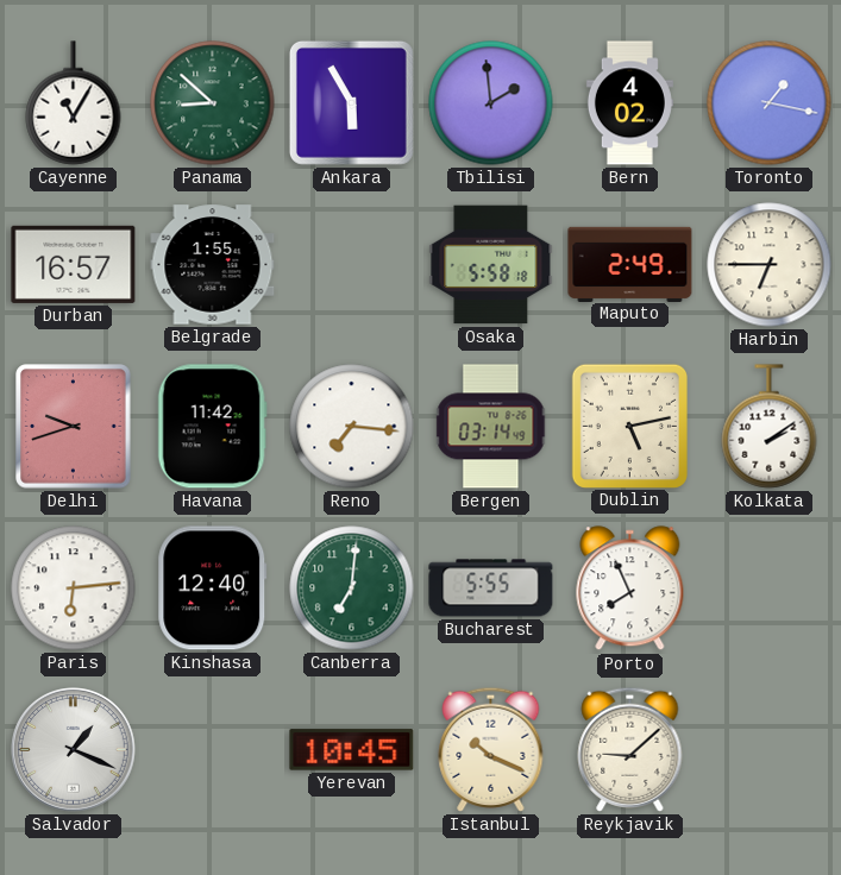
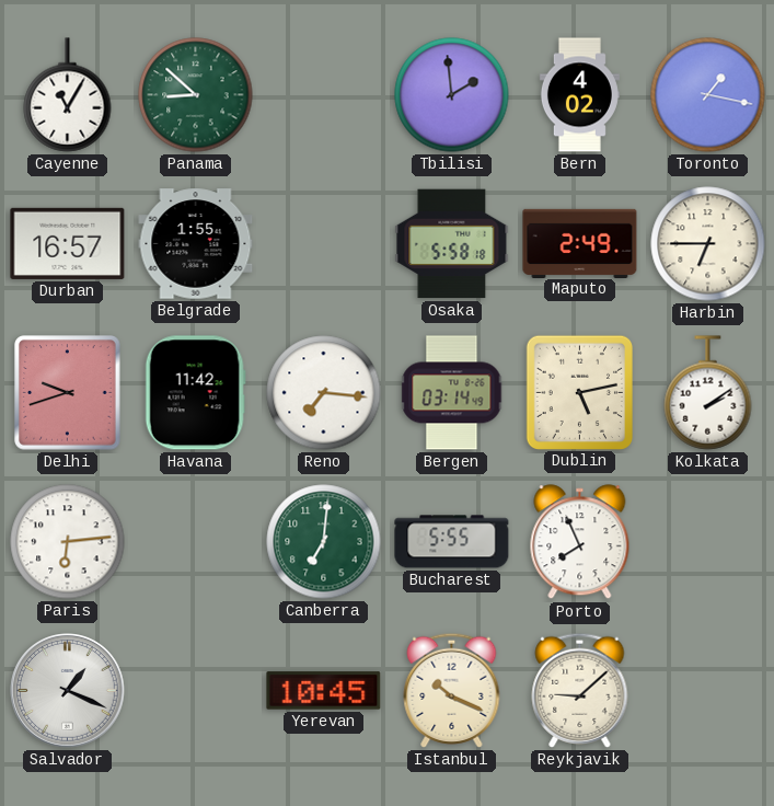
Ankara: 5:55 -> none (351, 102)
Kinshasa: 12:40 -> none (213, 588)
